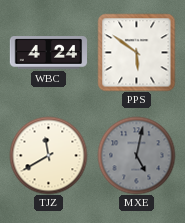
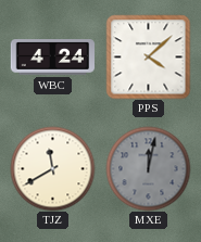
PPS: 5:51 -> 4:08 (148, 56)
MXE: 5:02 -> 12:02 (148, 168)
